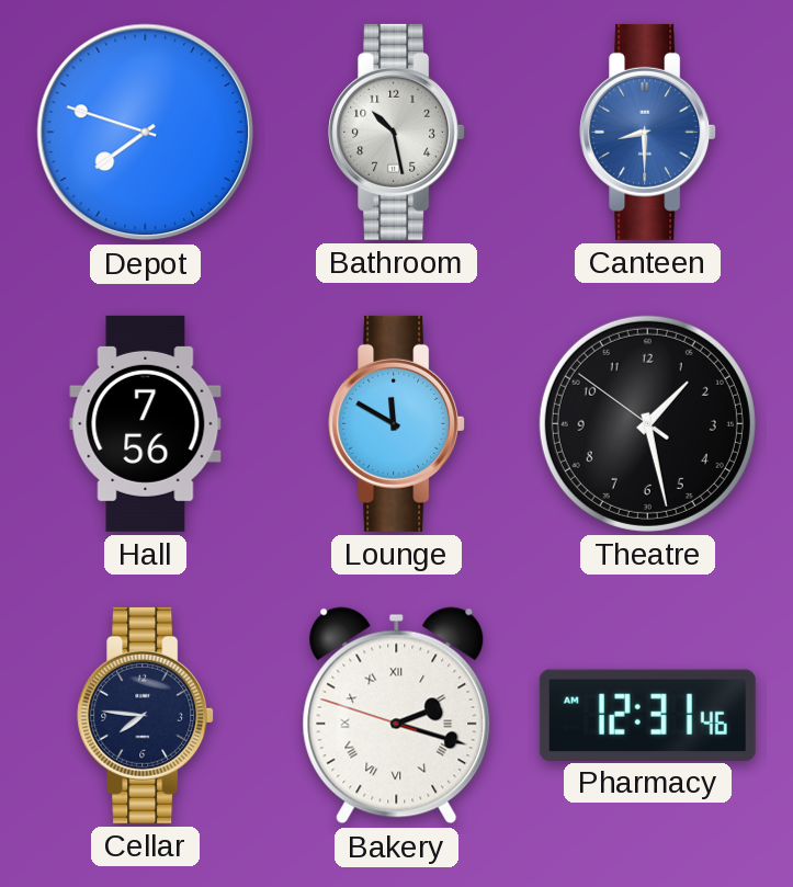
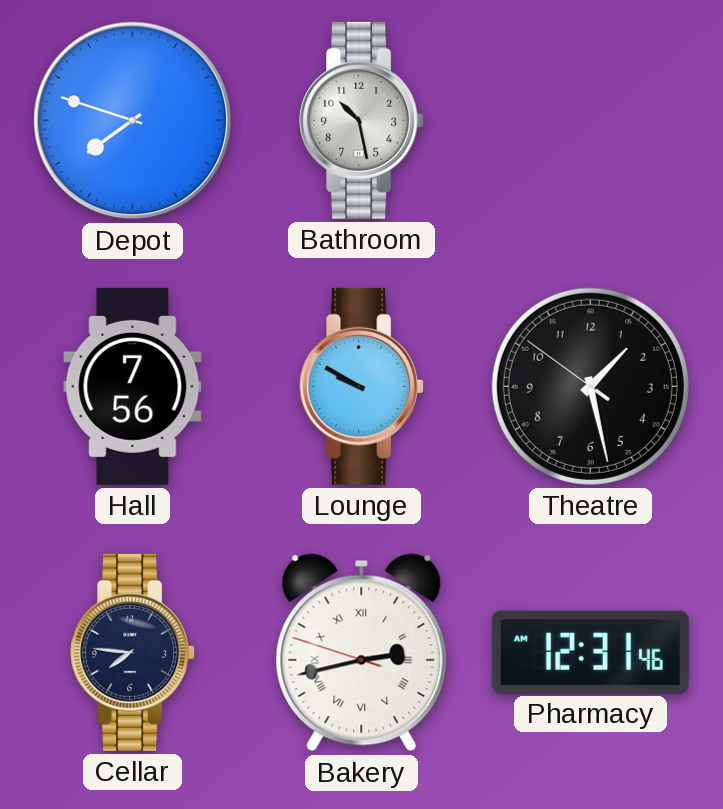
Canteen: 8:30 -> none (648, 132)
Lounge: 11:50 -> 9:50 (362, 386)
Bakery: 2:17 -> 2:42 (362, 653)
